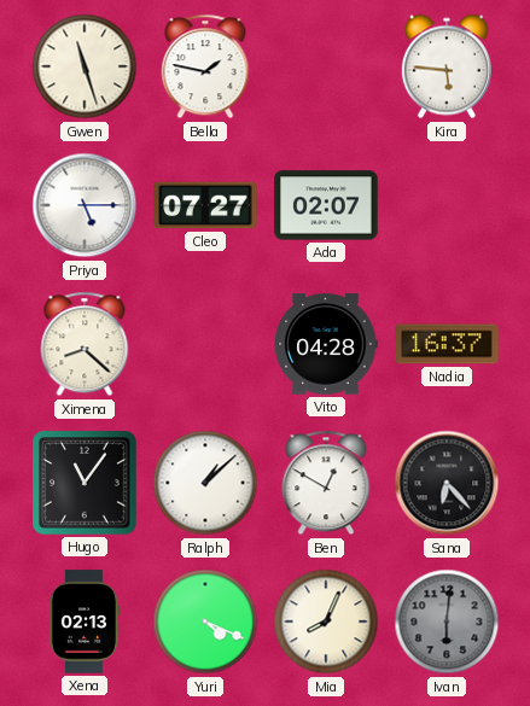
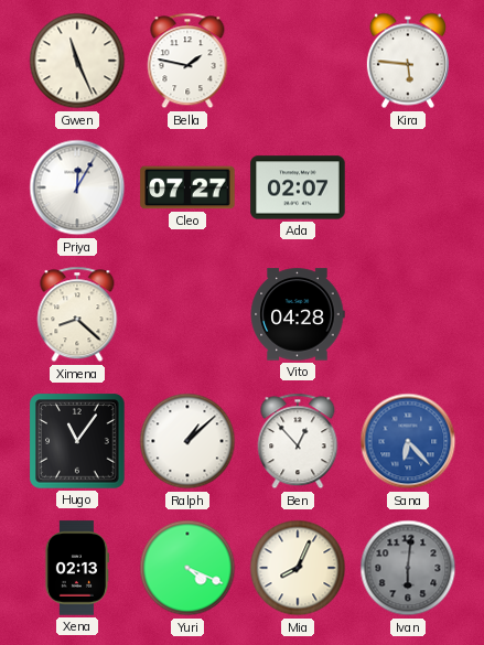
Gwen: 11:27 -> 11:26 (77, 61)
Priya: 5:15 -> 12:05 (77, 187)
Nadia: 16:37 -> none (447, 344)
Ben: 12:50 -> 12:53 (298, 441)
Sana dial: black -> blue (408, 441)
